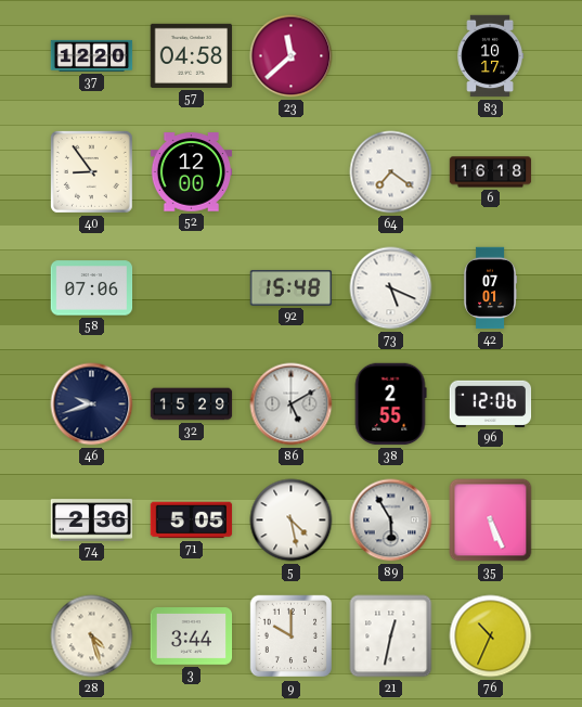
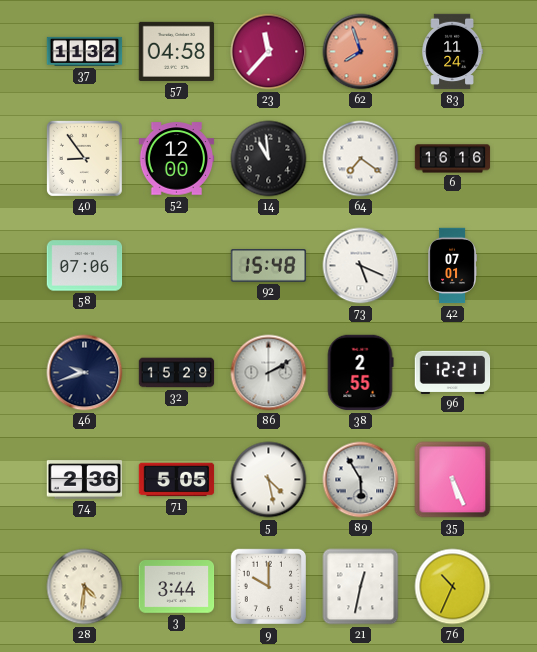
37: 12:20 -> 11:32 (85, 51)
23: 11:38 -> 11:37 (269, 52)
62: none -> 7:57 (361, 52)
83: 10:17 -> 11:24 (452, 52)
14: none -> 10:59 (269, 159)
6: 16:18 -> 16:16 (453, 159)
86: 5:10 -> 2:10 (269, 373)
96: 12:06 -> 12:21 (453, 372)
28: 4:27 -> 4:31 (85, 587)
